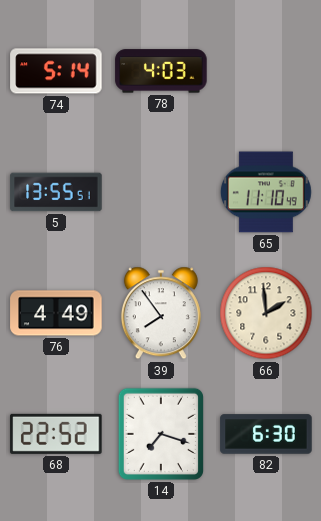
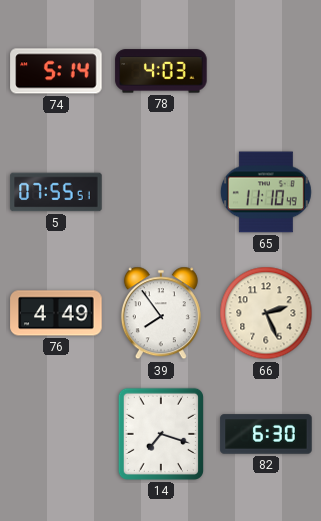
5: 13:55 -> 07:55 (56, 192)
66: 1:59 -> 2:26 (266, 313)
68: 22:52 -> none (56, 434)
